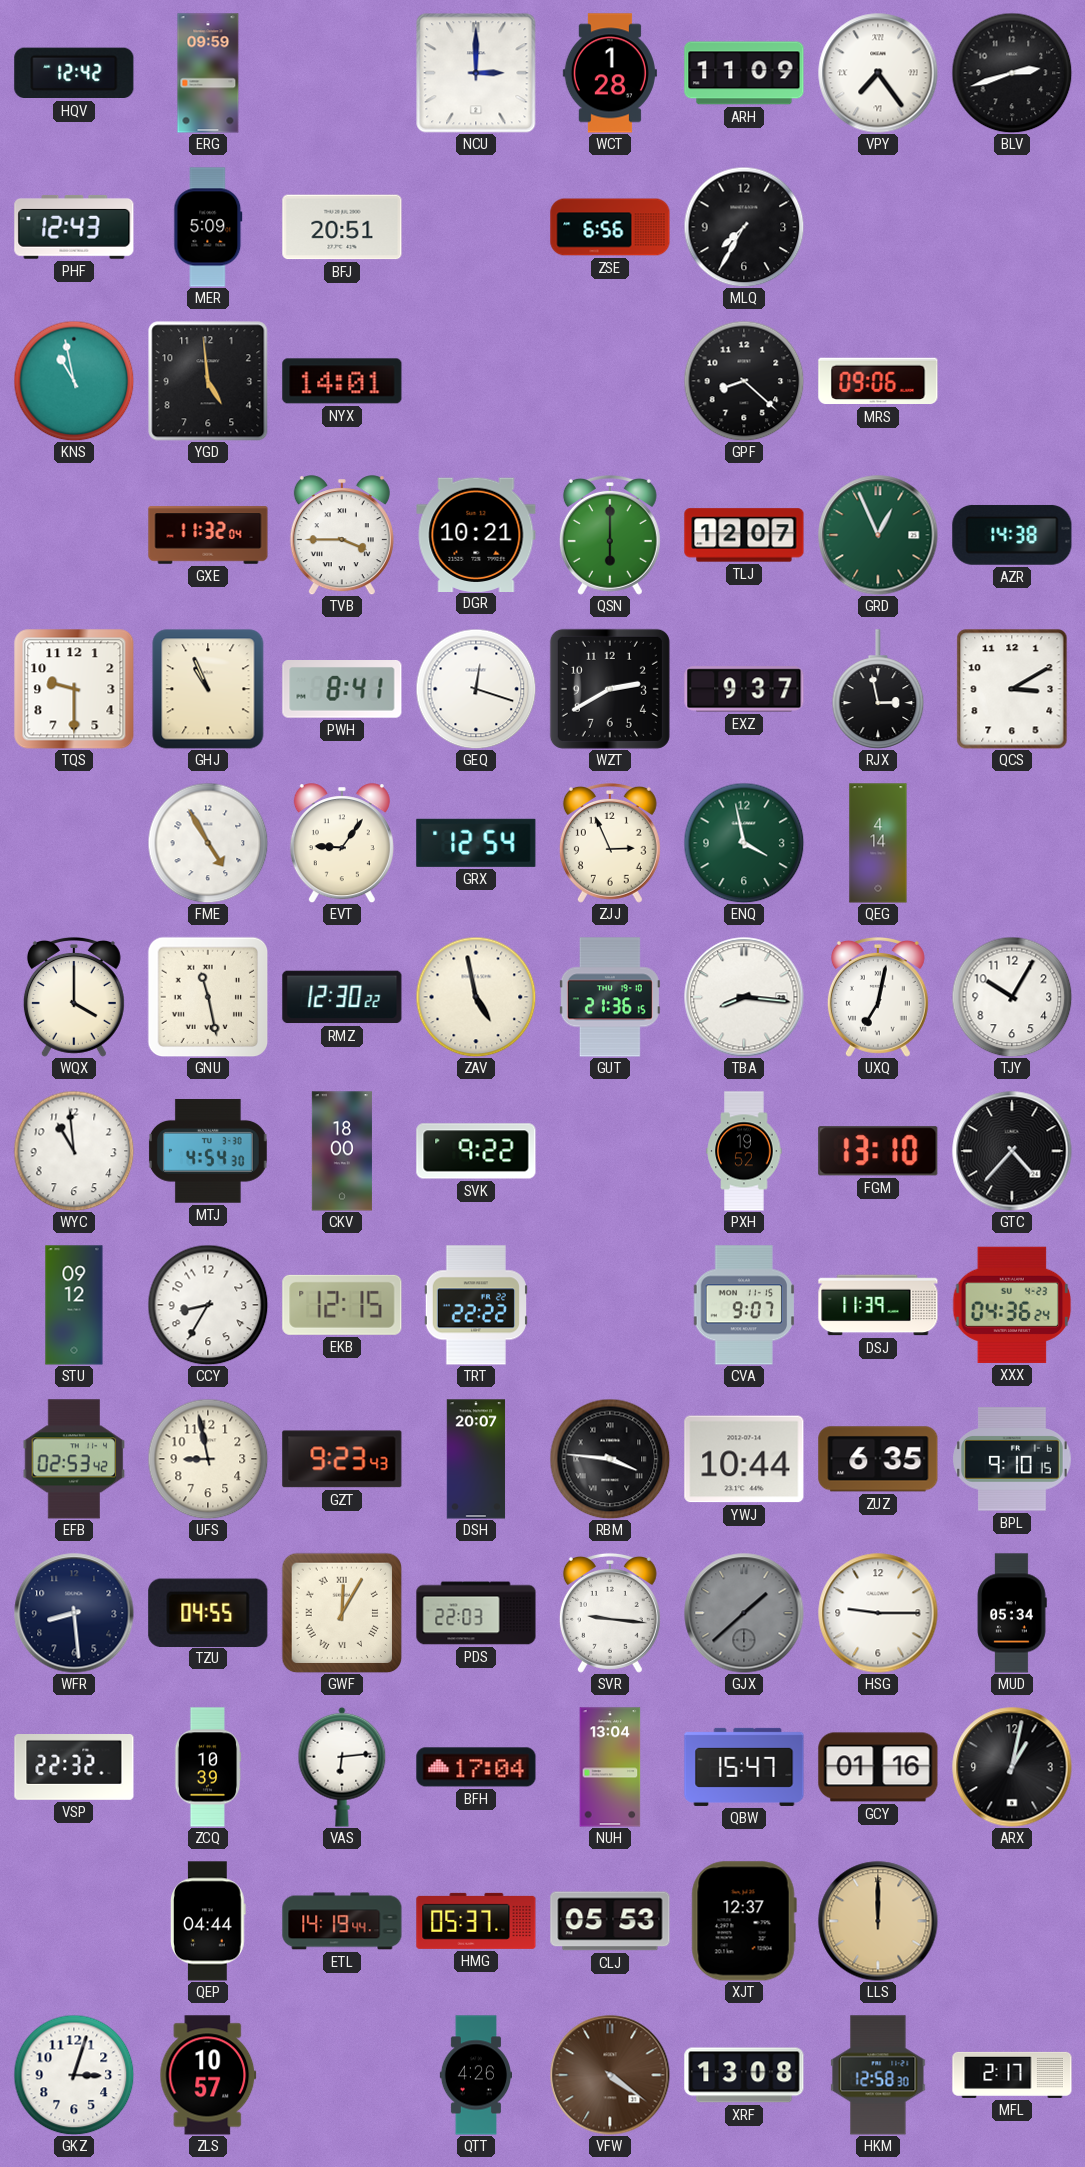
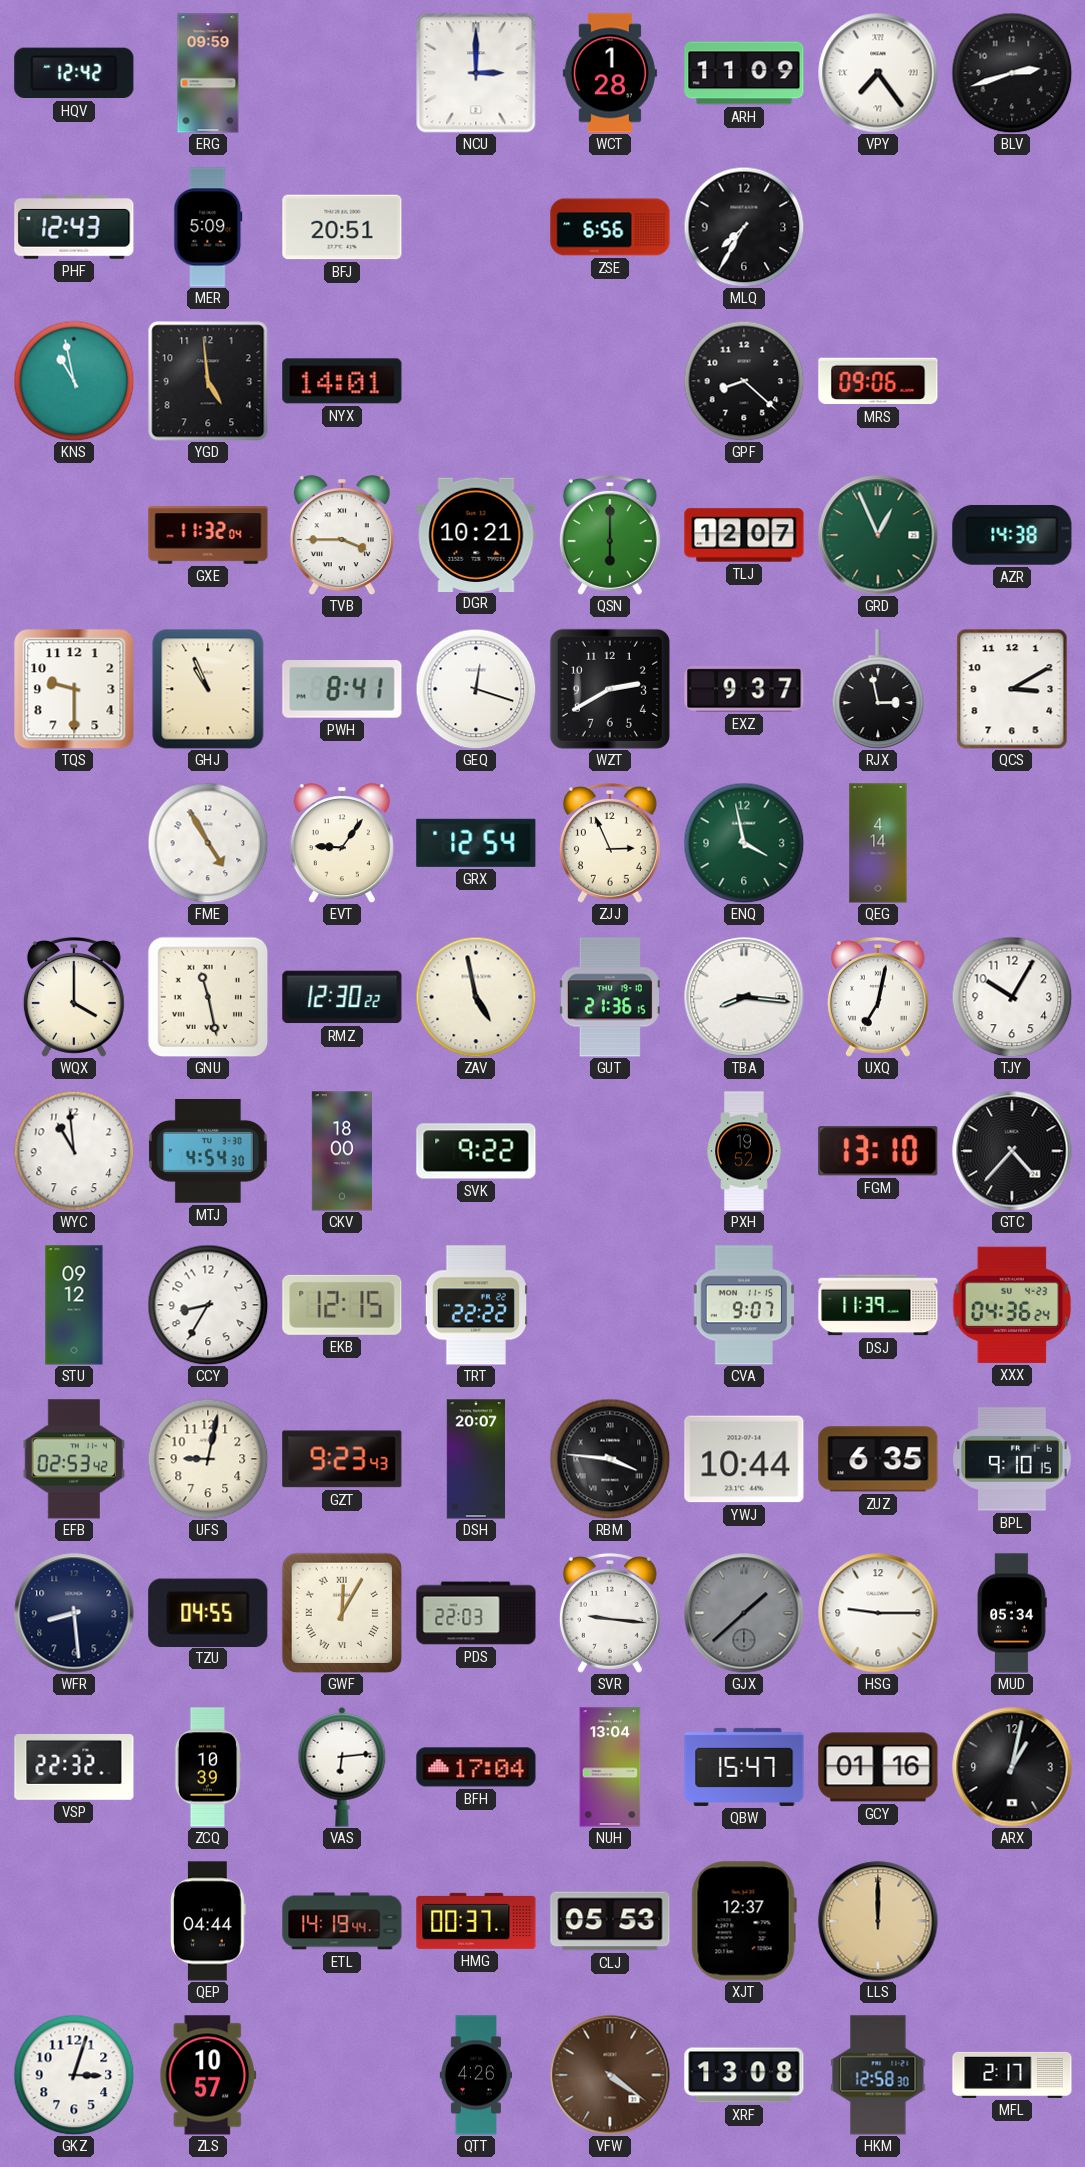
UFS: 8:58 -> 9:02 (208, 1459)
HMG: 05:37 -> 00:37 (476, 1921)
